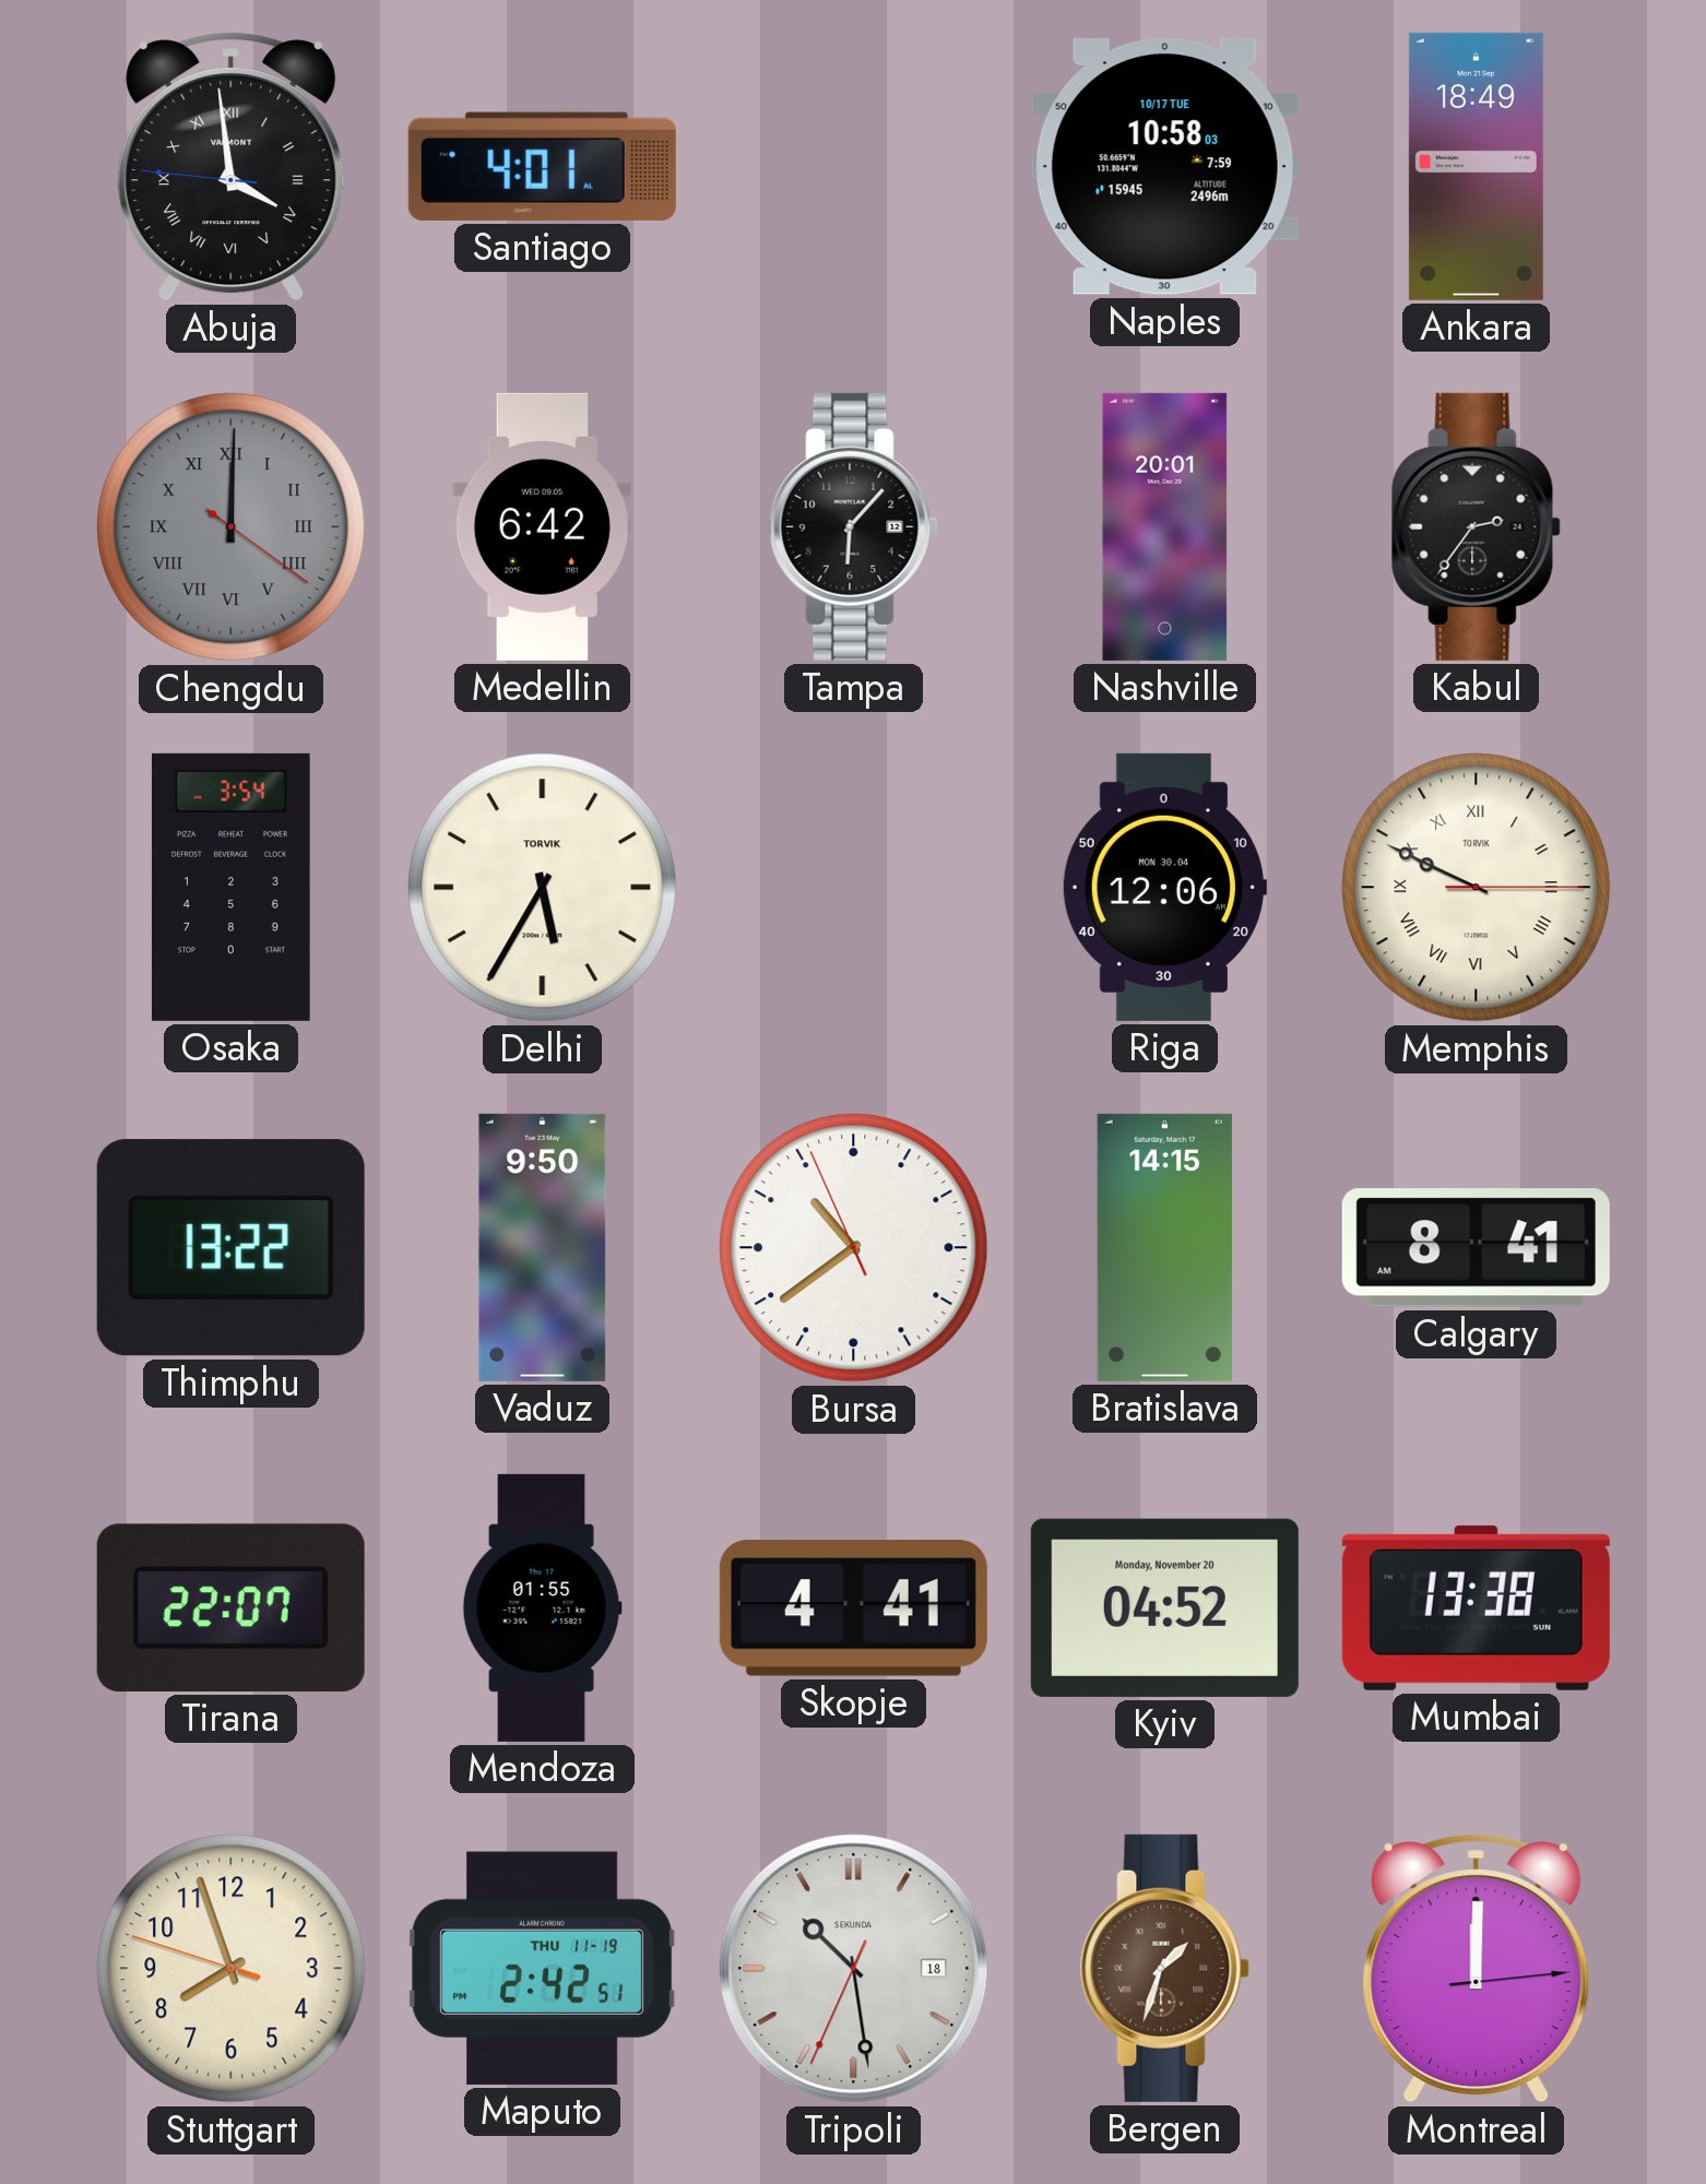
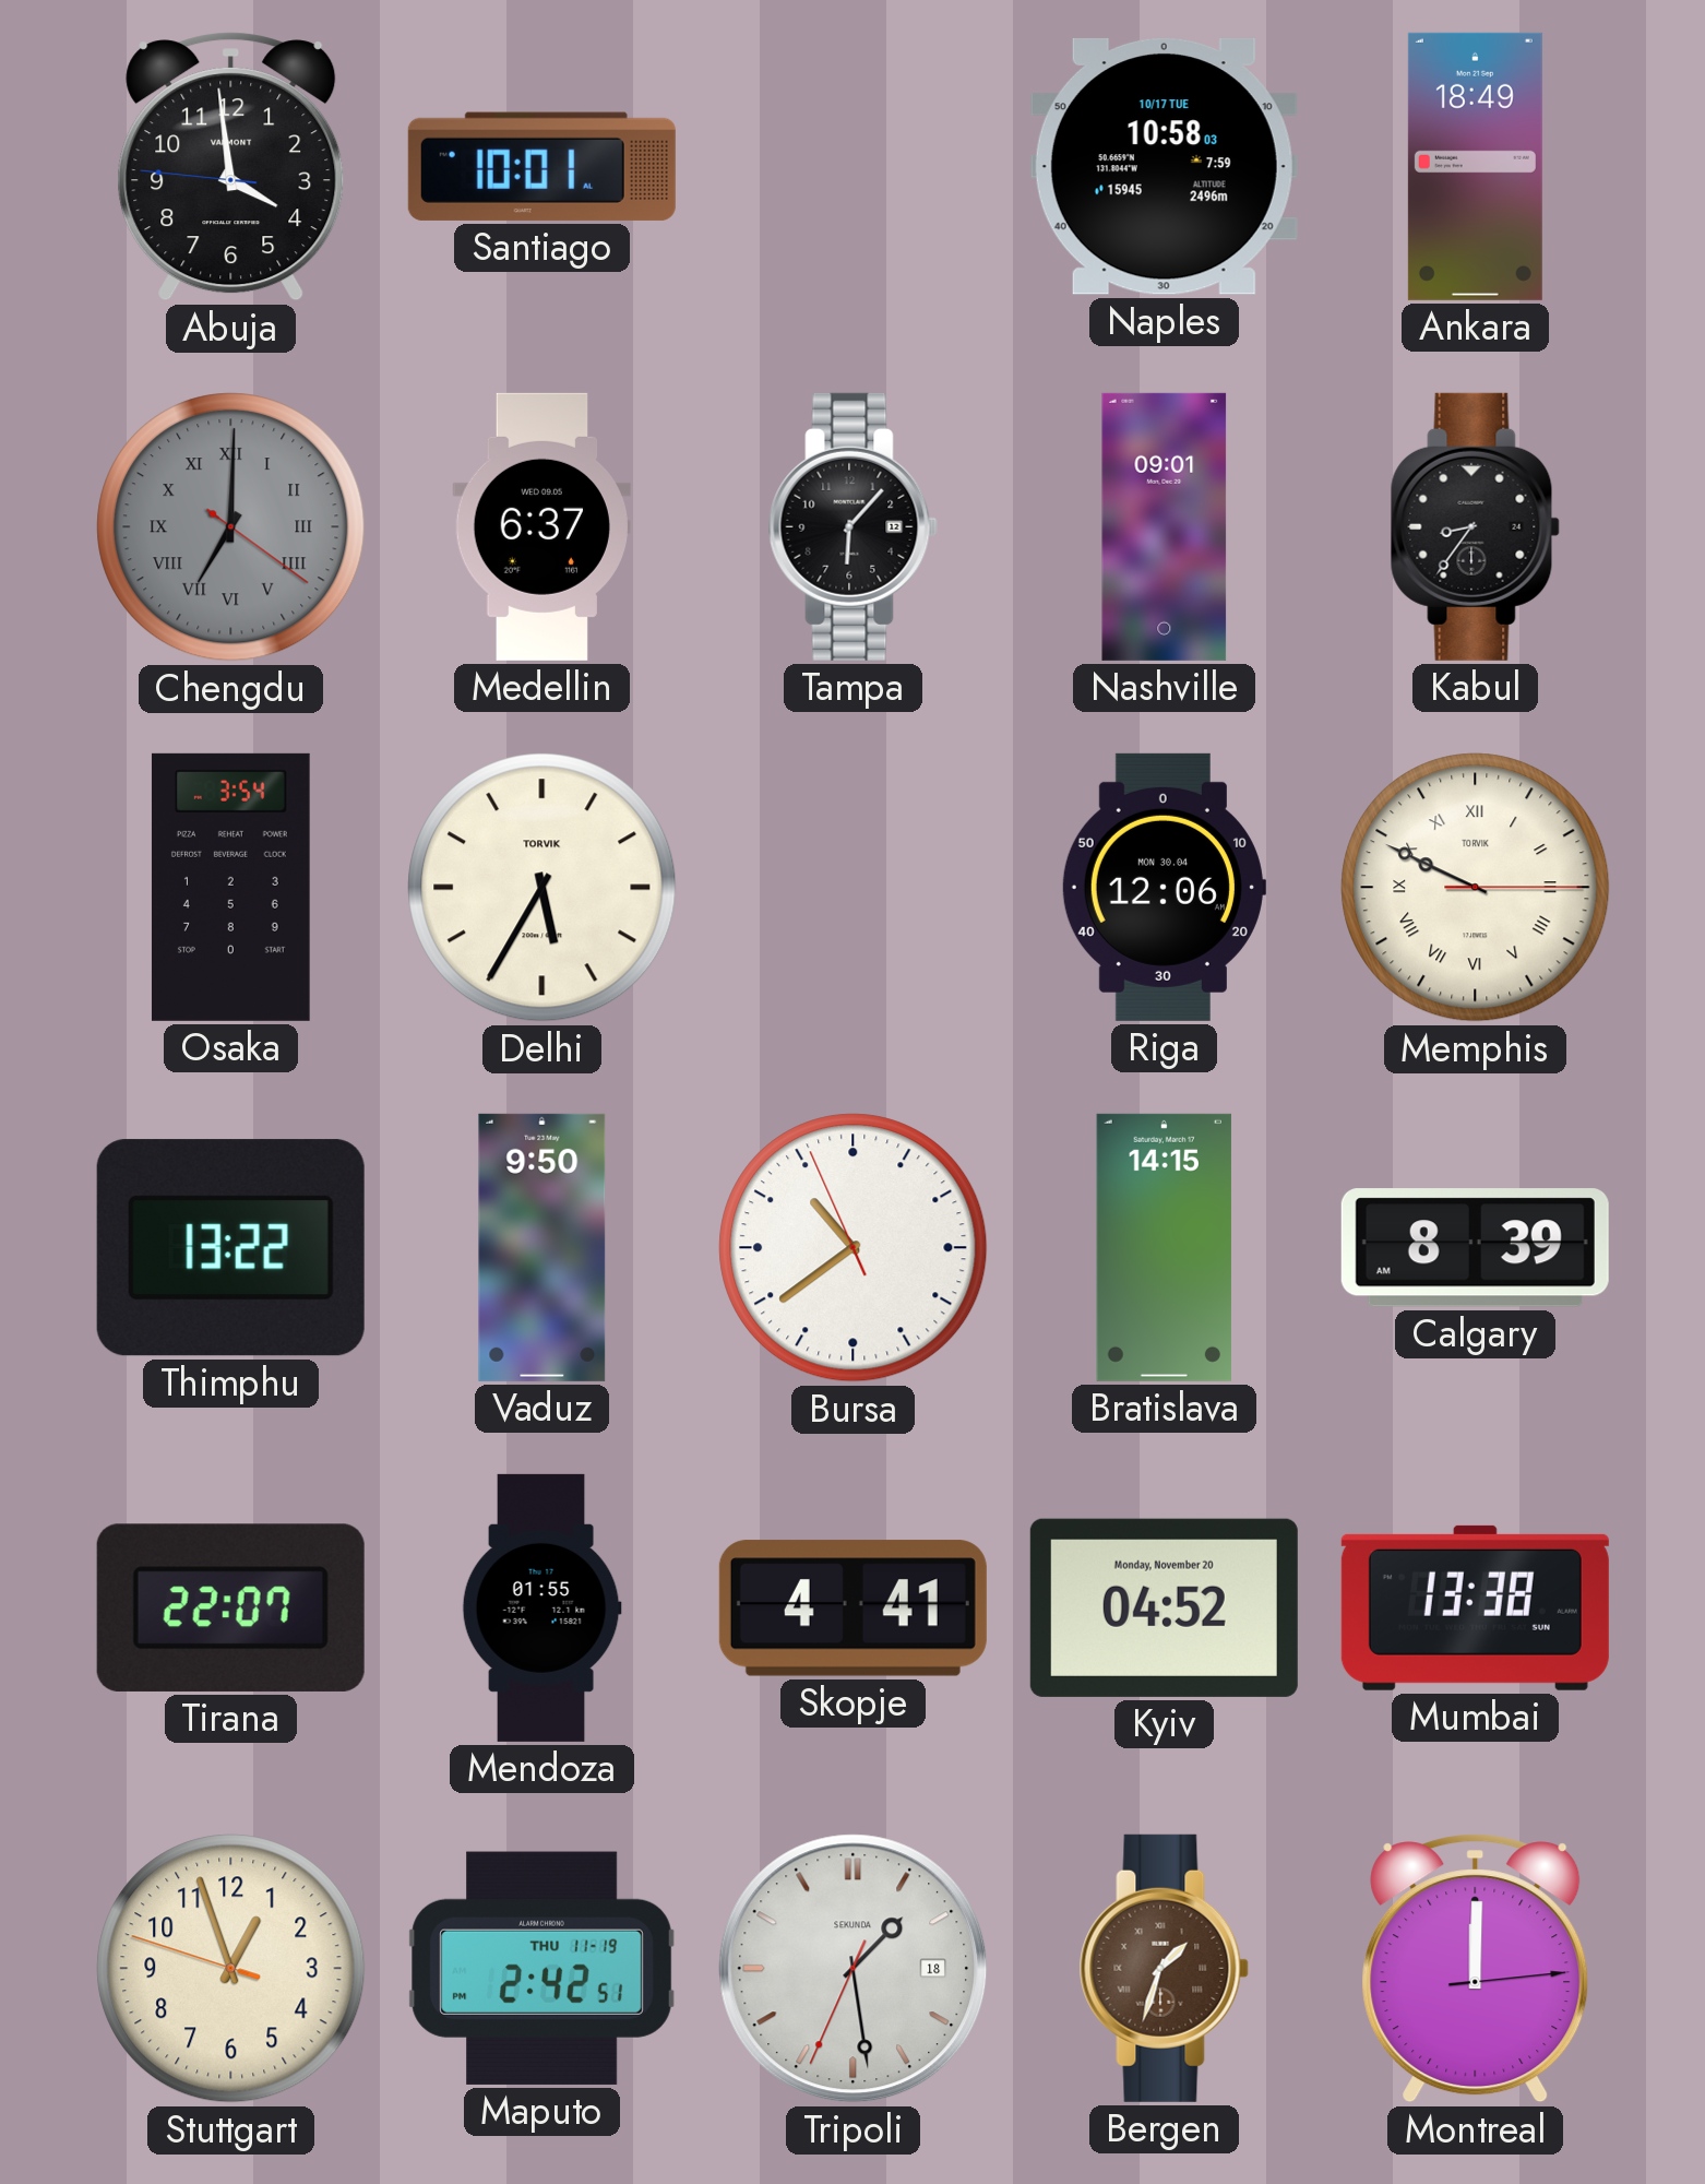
Abuja numerals: Roman -> Arabic (231, 167)
Santiago: 4:01 -> 10:01 (541, 166)
Chengdu: 12:00 -> 7:00 (231, 527)
Medellin: 6:42 -> 6:37 (541, 526)
Nashville: 20:01 -> 09:01 (1165, 526)
Kabul: 2:36 -> 8:36 (1475, 526)
Calgary: 8:41 -> 8:39 (1475, 1248)
Stuttgart: 7:56 -> 12:56 (231, 1969)
Tripoli: 10:28 -> 1:28 (854, 1969)
